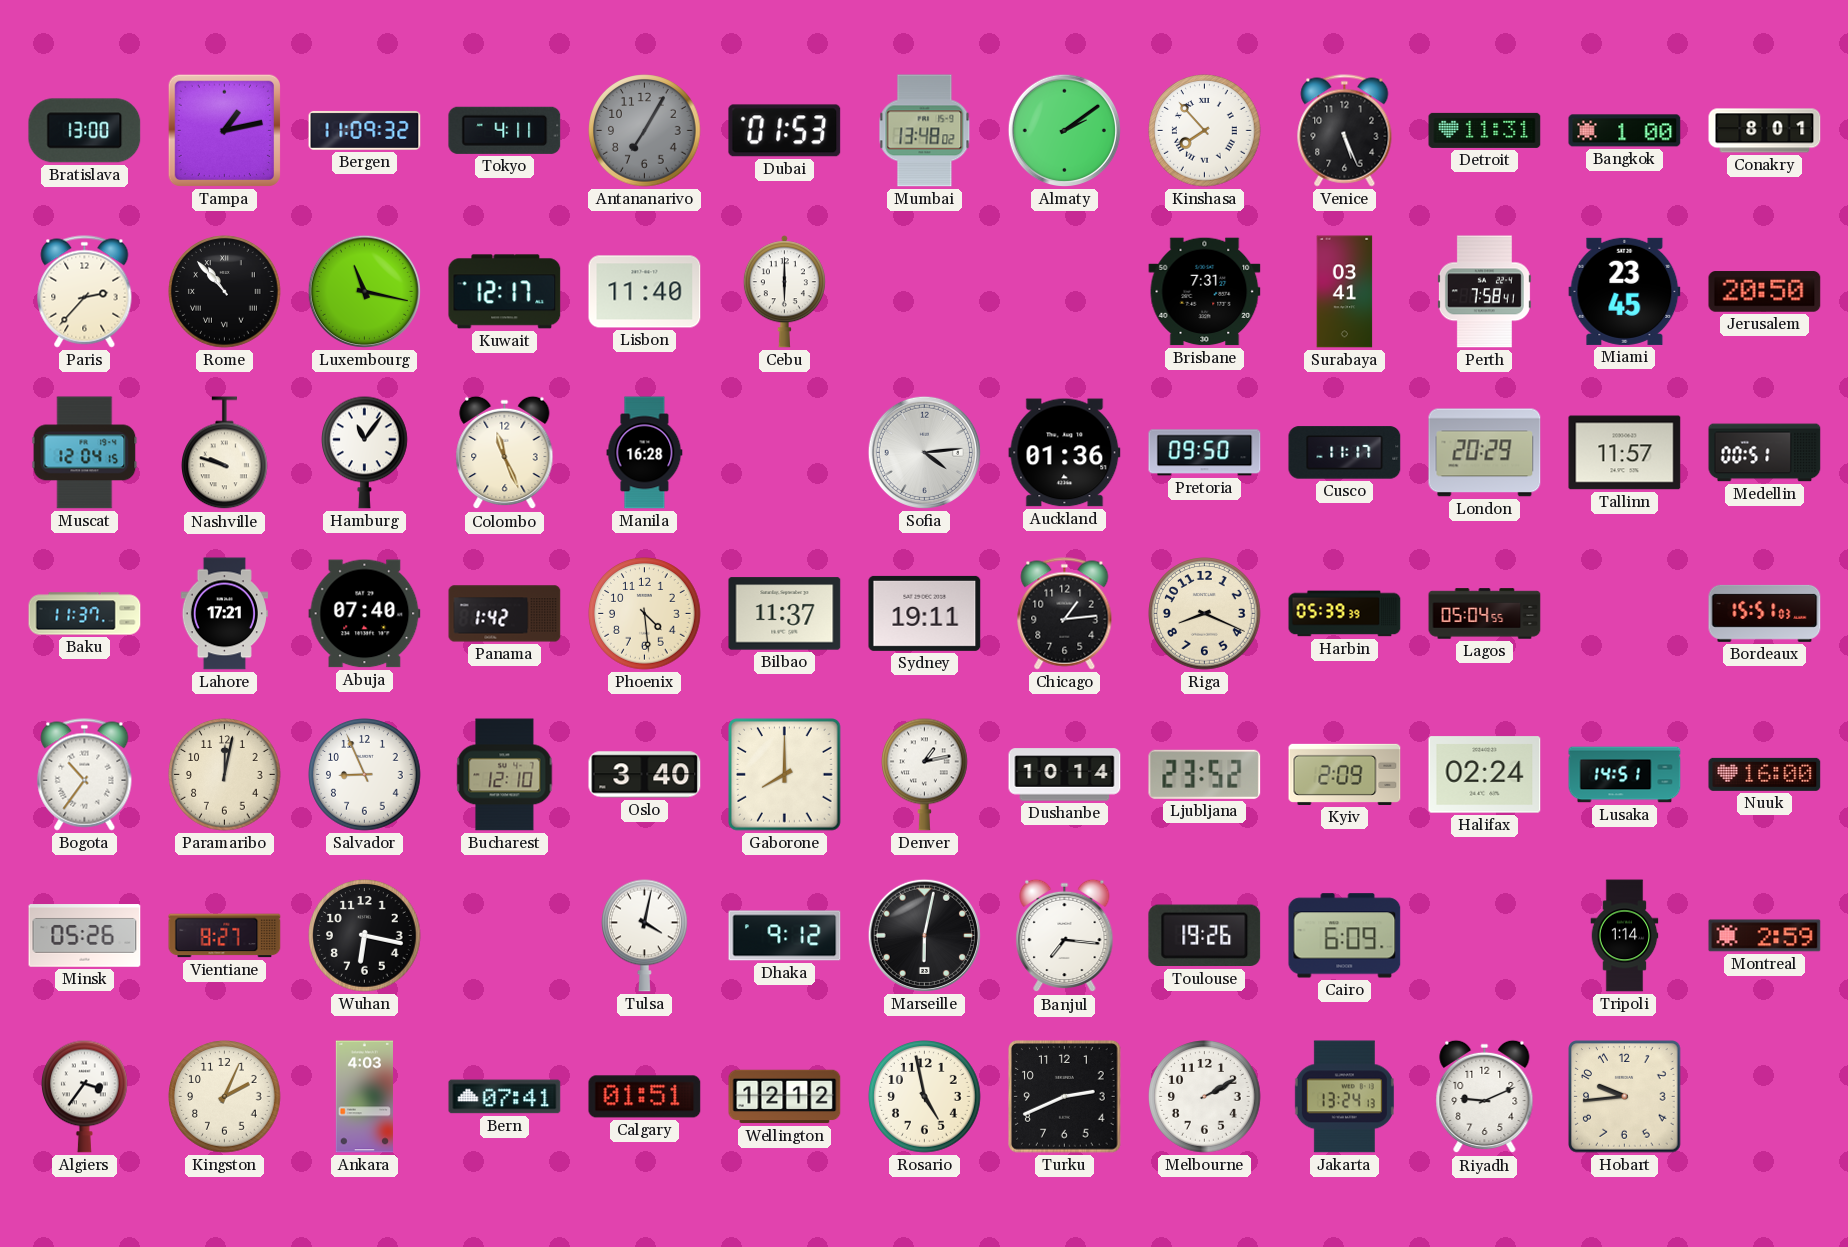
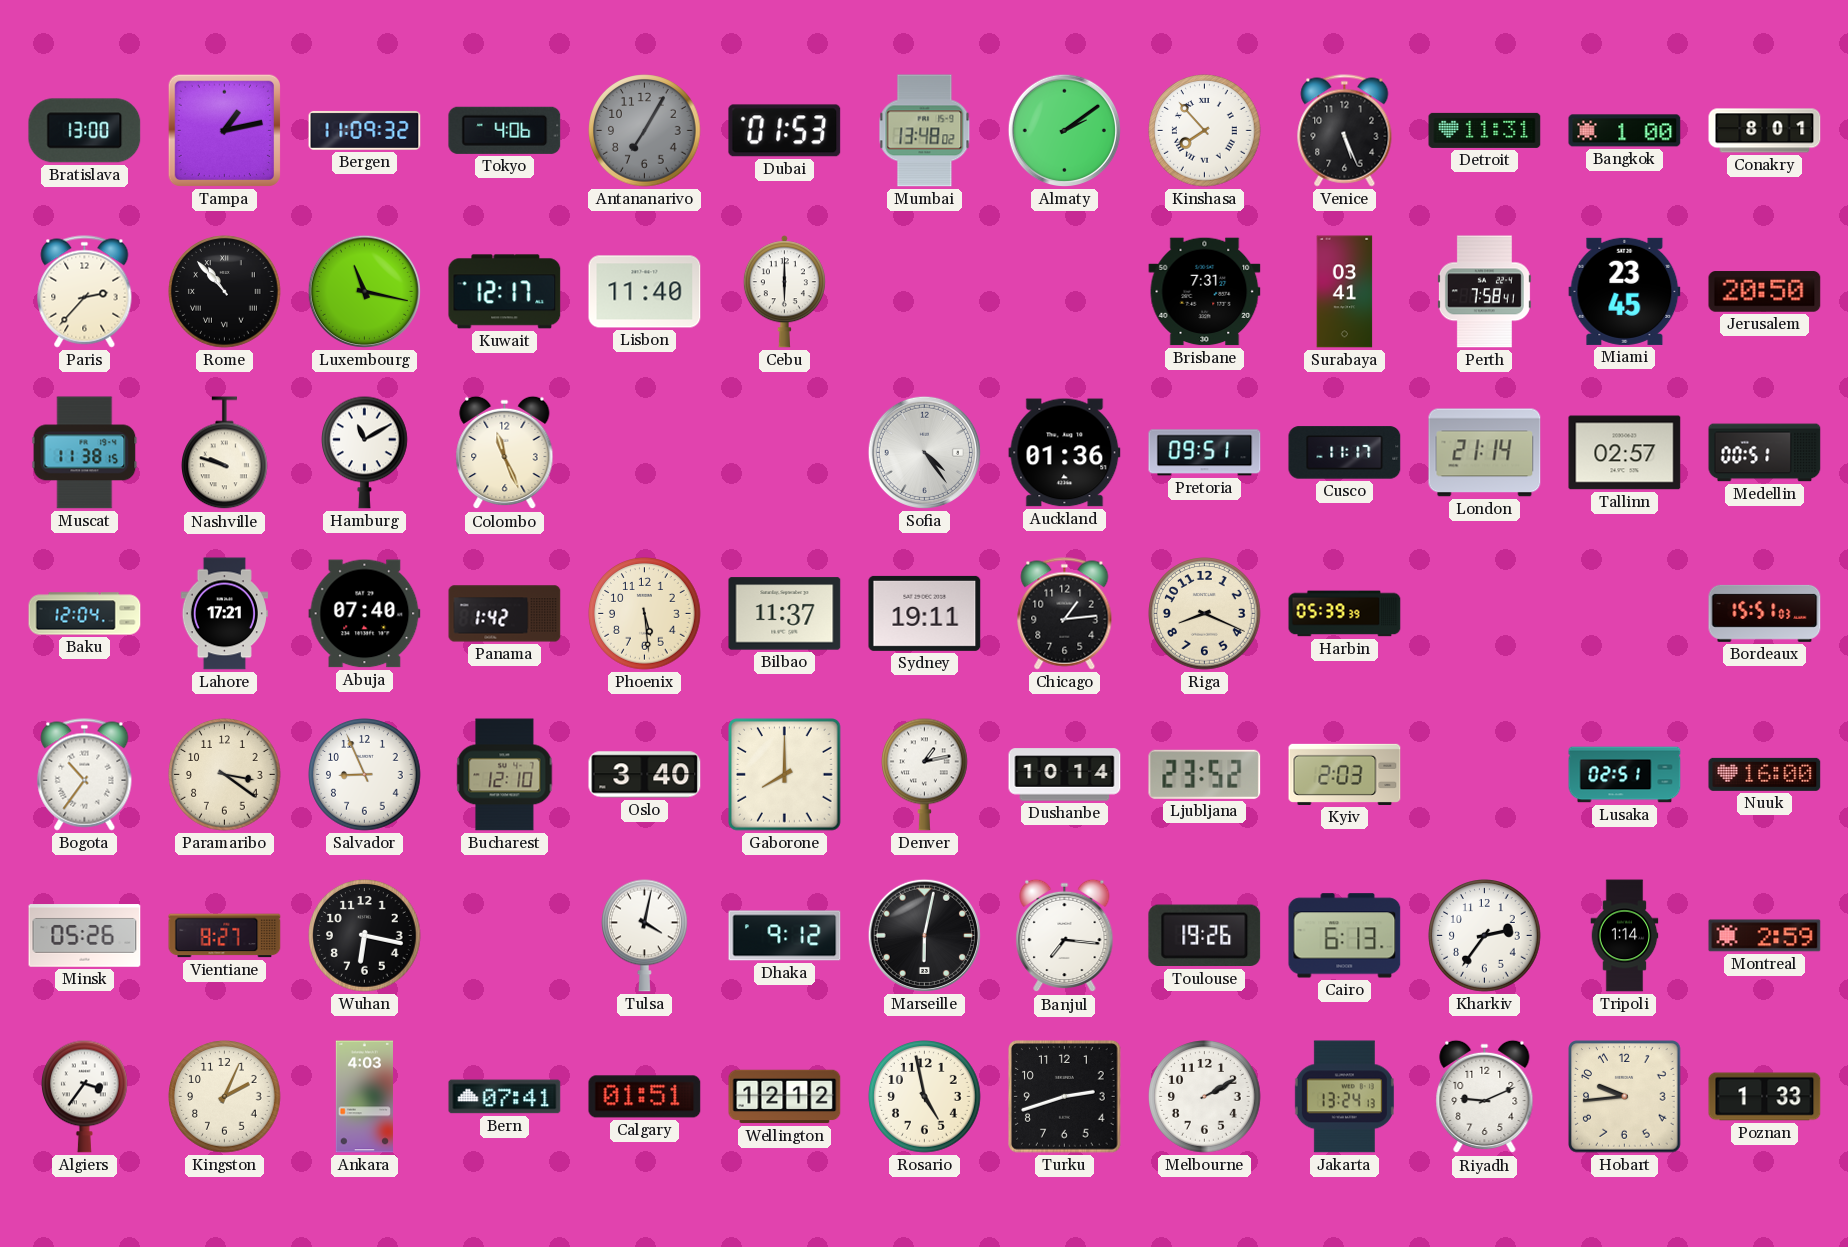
Tokyo: 4:11 -> 4:06 (505, 130)
Muscat: 12:04 -> 11:38 (85, 453)
Hamburg: 11:06 -> 11:10 (365, 452)
Manila: 16:28 -> none (645, 453)
Sofia: 4:14 -> 4:24 (924, 452)
Pretoria: 09:50 -> 09:51 (1205, 453)
London: 20:29 -> 21:14 (1485, 453)
Tallinn: 11:57 -> 02:57 (1625, 453)
Baku: 11:37 -> 12:04 (85, 614)
Phoenix: 4:29 -> 5:29 (645, 614)
Lagos: 05:04 -> none (1485, 614)
Paramaribo: 12:02 -> 3:21 (225, 775)
Kyiv: 2:09 -> 2:03 (1345, 774)
Halifax: 02:24 -> none (1485, 775)
Lusaka: 14:51 -> 02:51 (1625, 775)
Cairo: 6:09 -> 6:13 (1345, 936)
Kharkiv: none -> 2:36 (1485, 936)
Turku: 2:41 -> 2:42 (1065, 1097)
Poznan: none -> 1:33 (1765, 1097)
